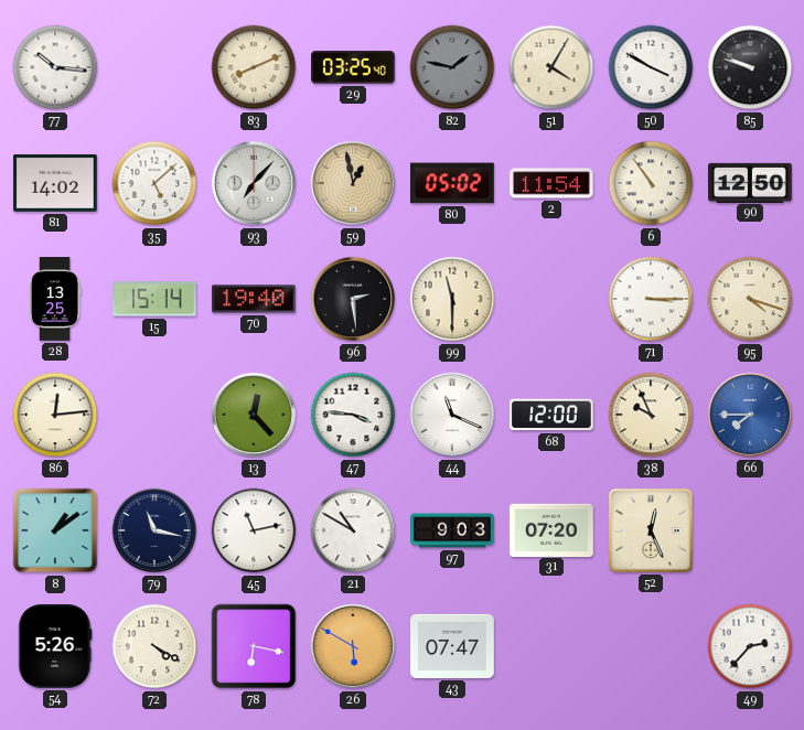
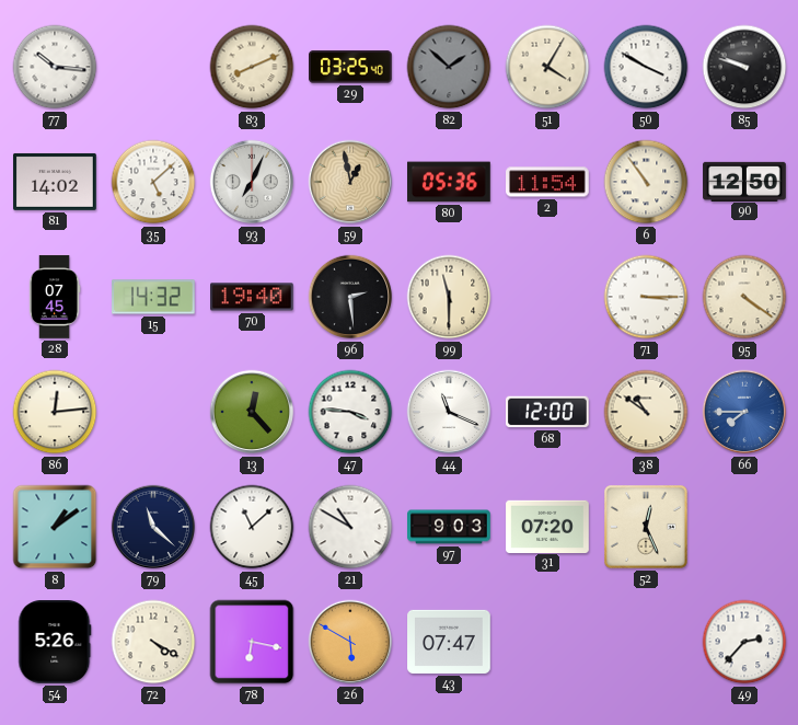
82: 1:47 -> 1:52 (449, 67)
93: 7:07 -> 7:04 (252, 182)
80: 05:02 -> 05:36 (450, 182)
28: 13:25 -> 07:45 (55, 297)
15: 15:14 -> 14:32 (154, 297)
95: 4:18 -> 4:21 (744, 297)
38: 9:56 -> 10:51 (646, 412)
79: 11:17 -> 11:22 (153, 527)
45: 11:13 -> 11:08 (252, 527)
